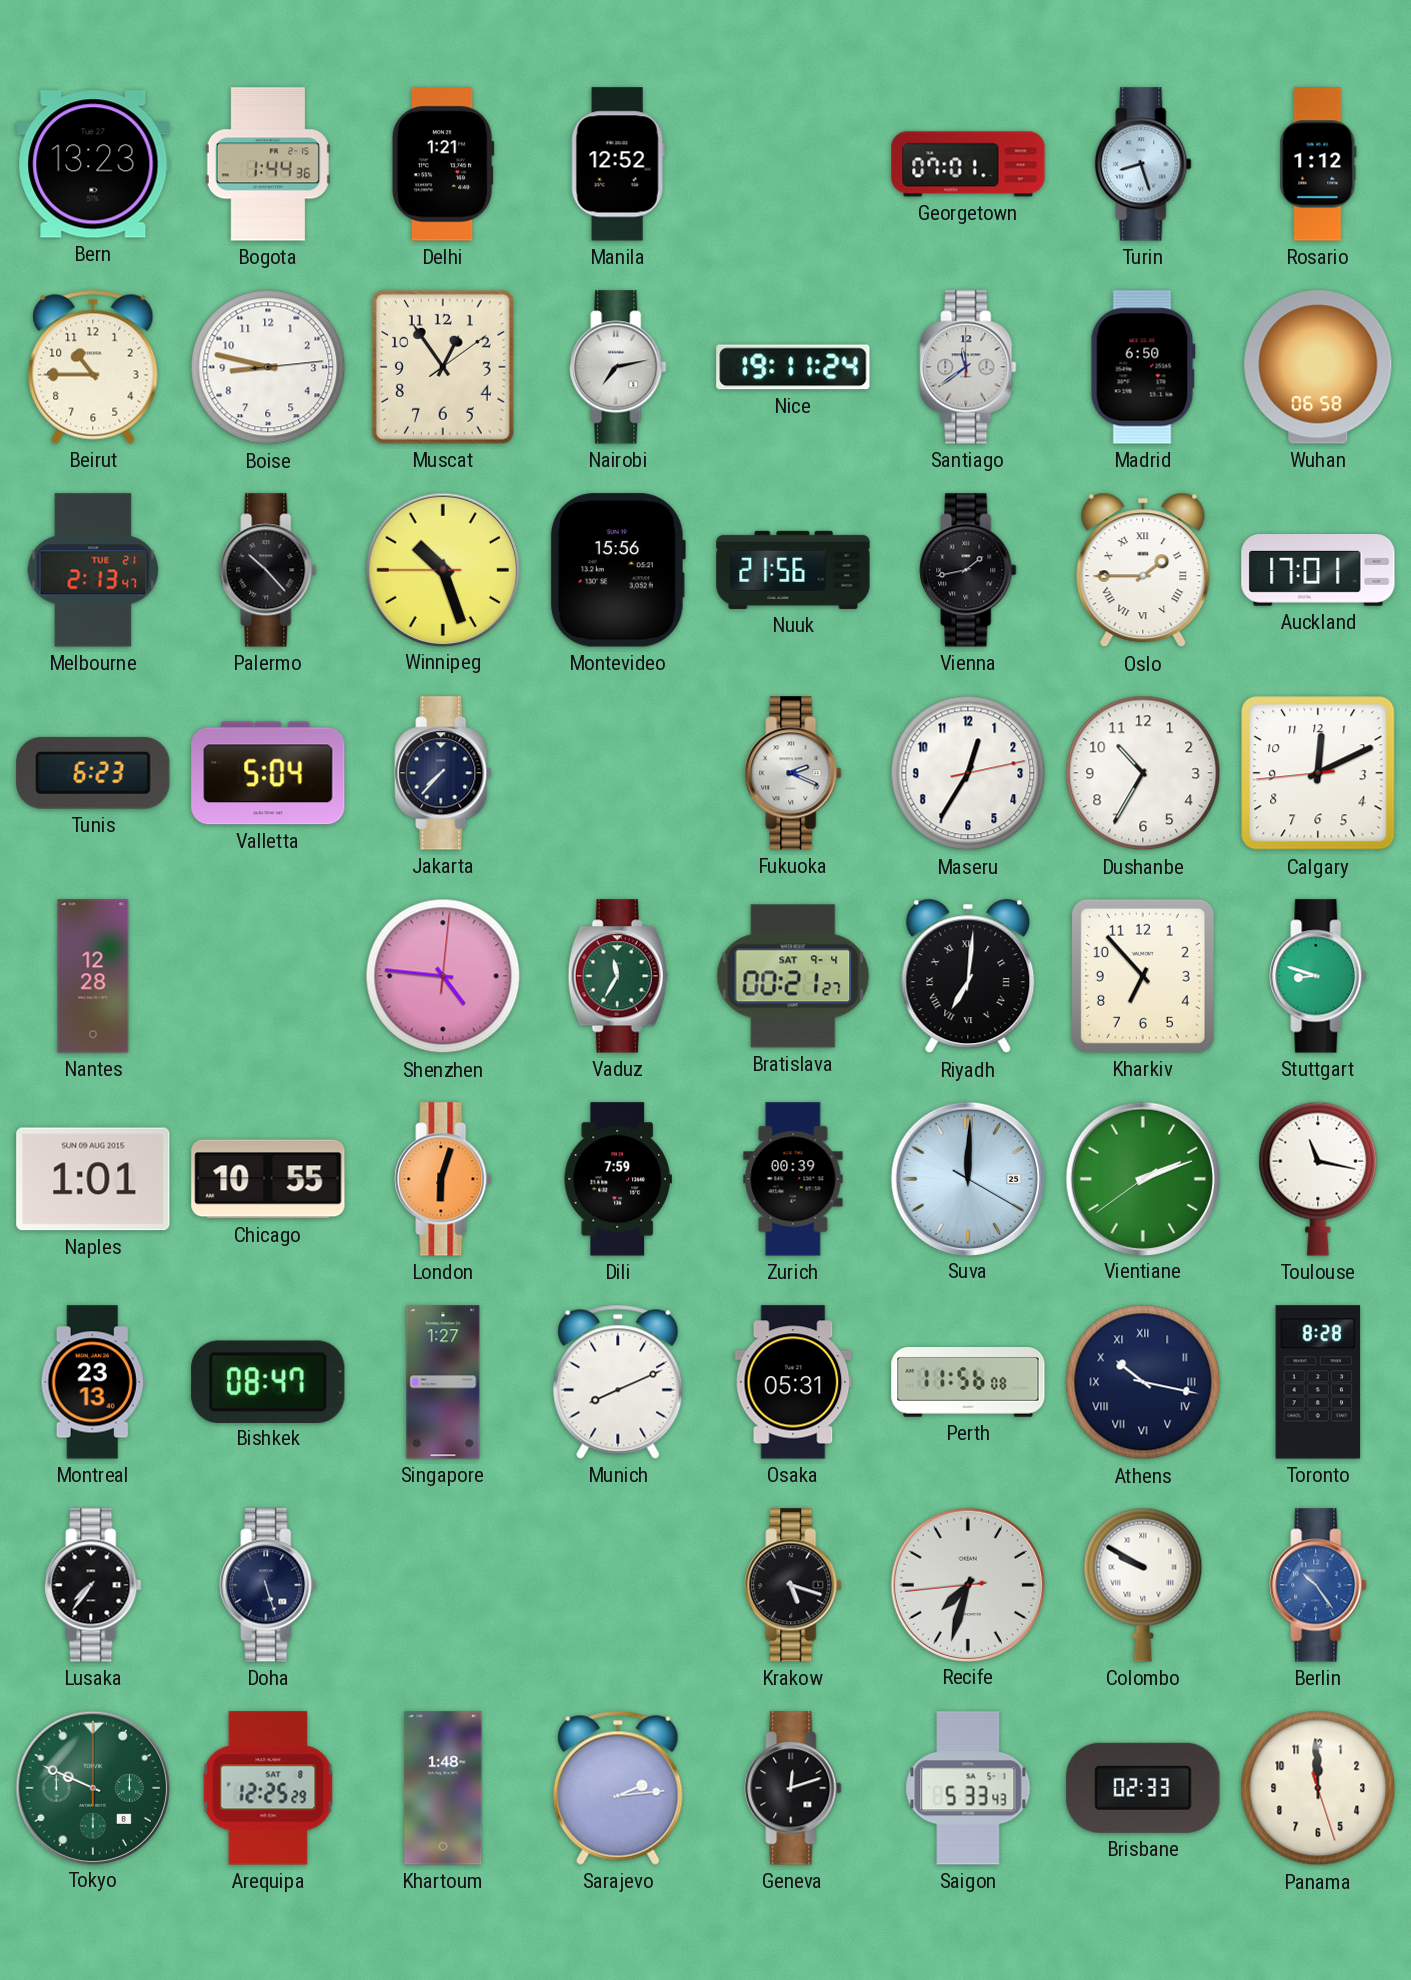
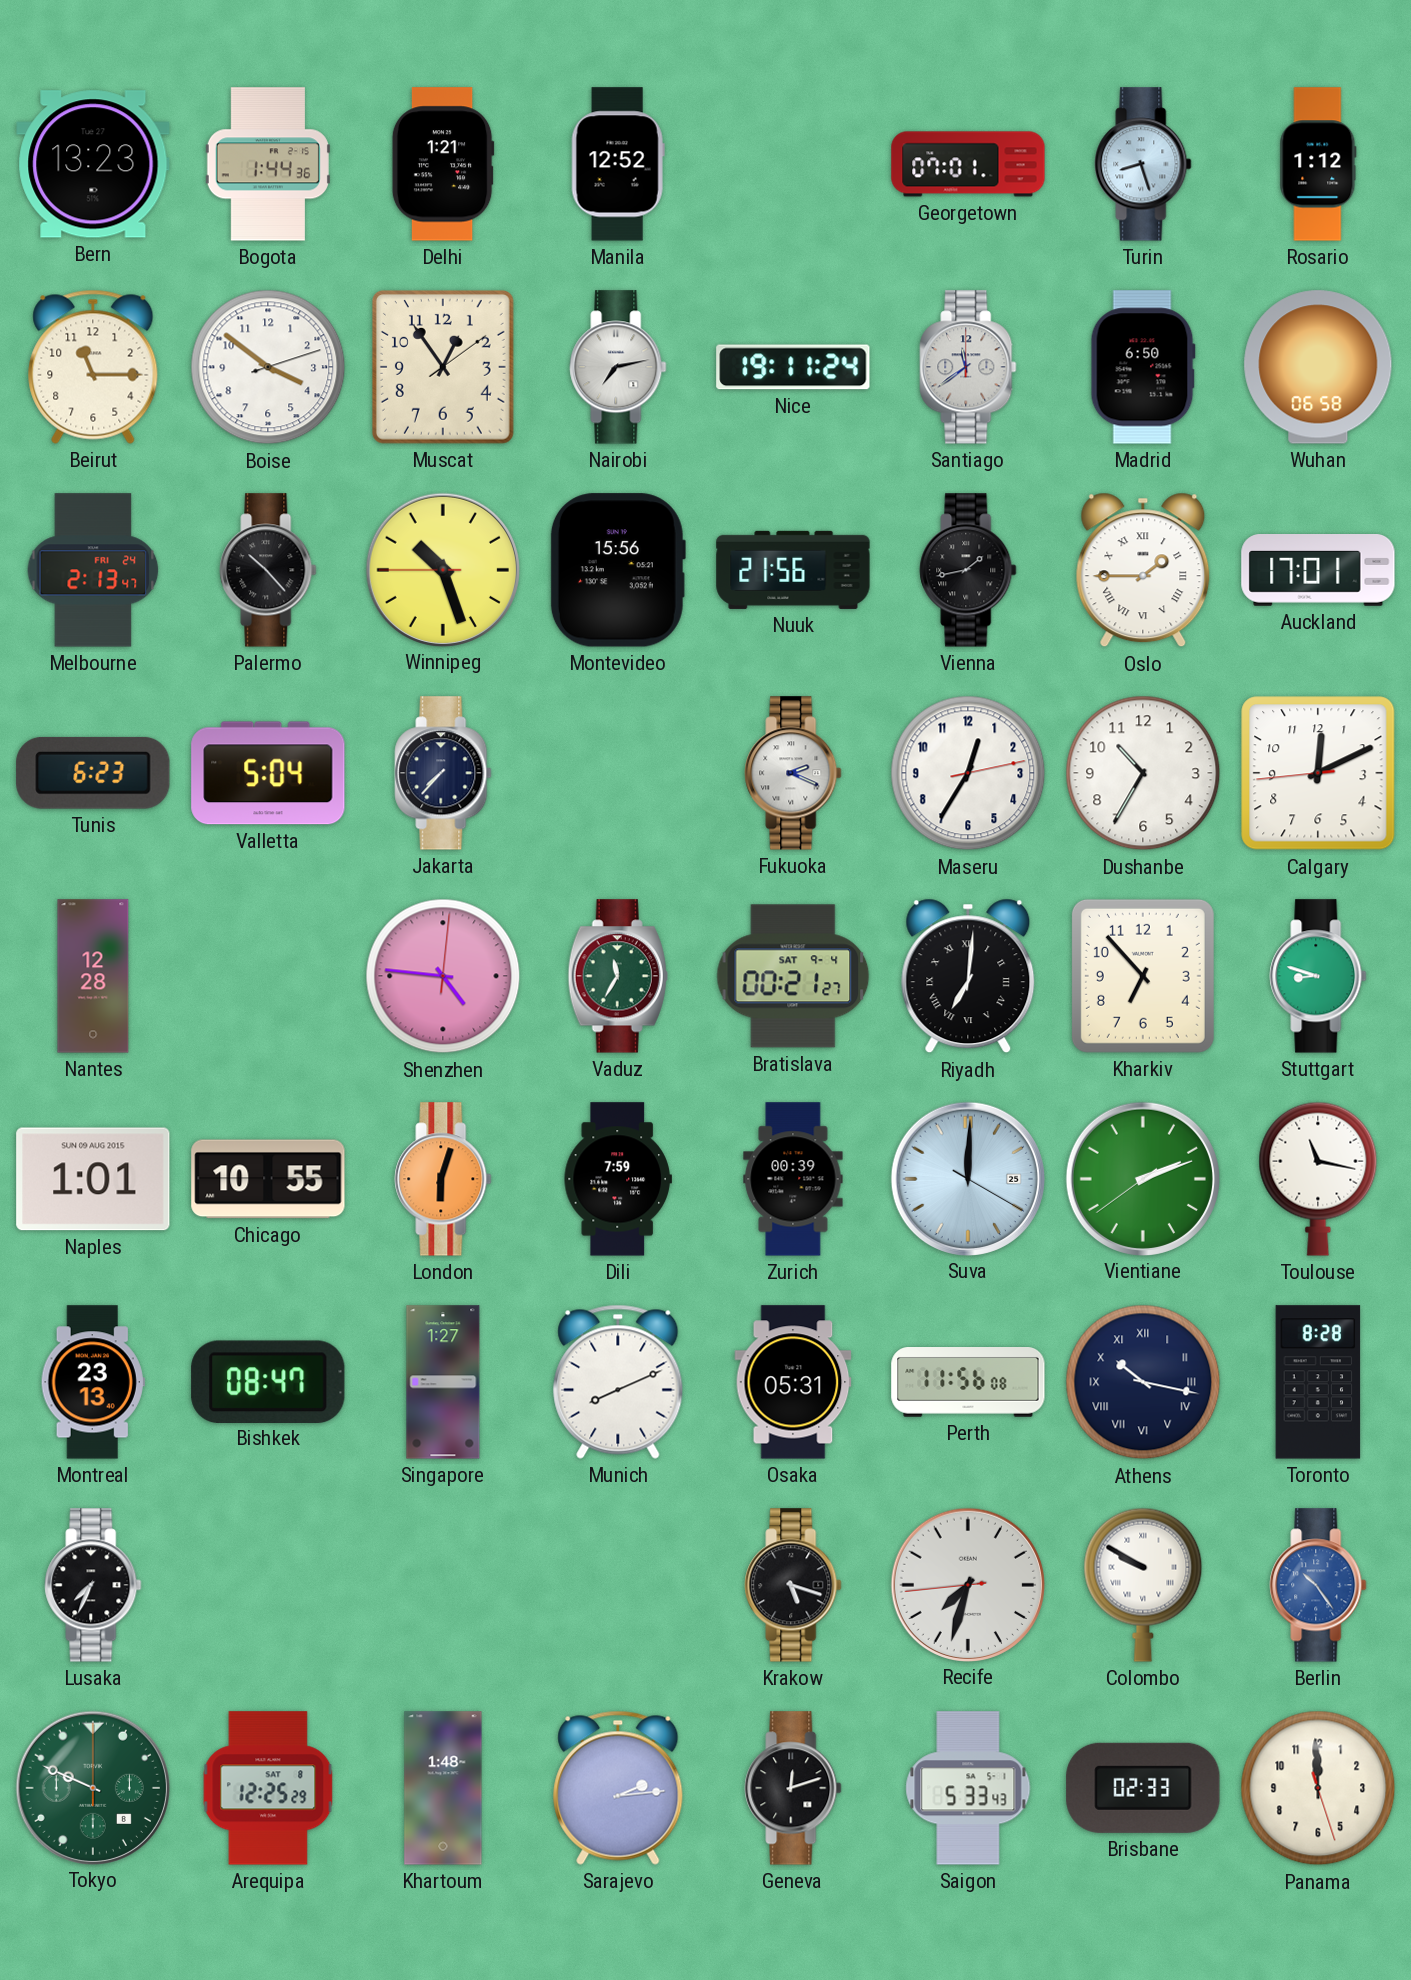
Beirut: 10:45 -> 11:15 (93, 367)
Boise: 8:47 -> 3:51 (268, 367)
Melbourne date: TUE 21 -> FRI 24 (93, 570)
Lusaka: 7:36 -> 7:34 (93, 1585)
Doha: 5:27 -> none (268, 1585)
